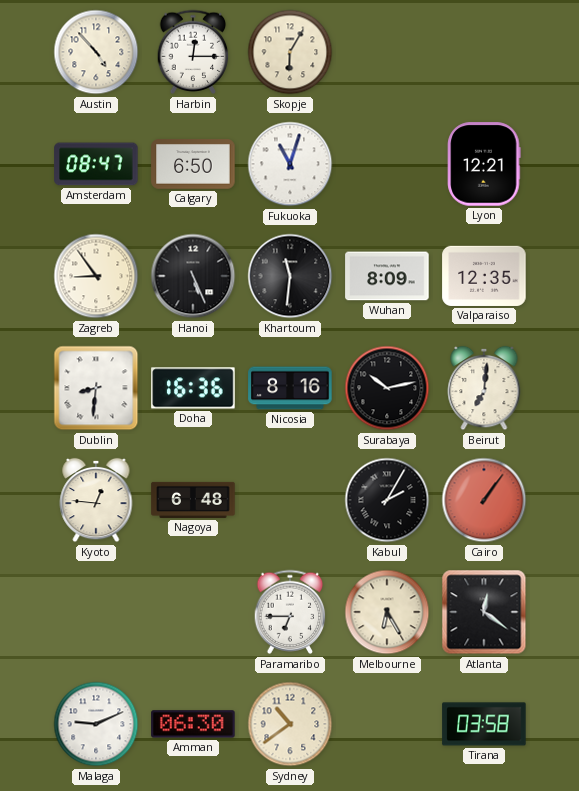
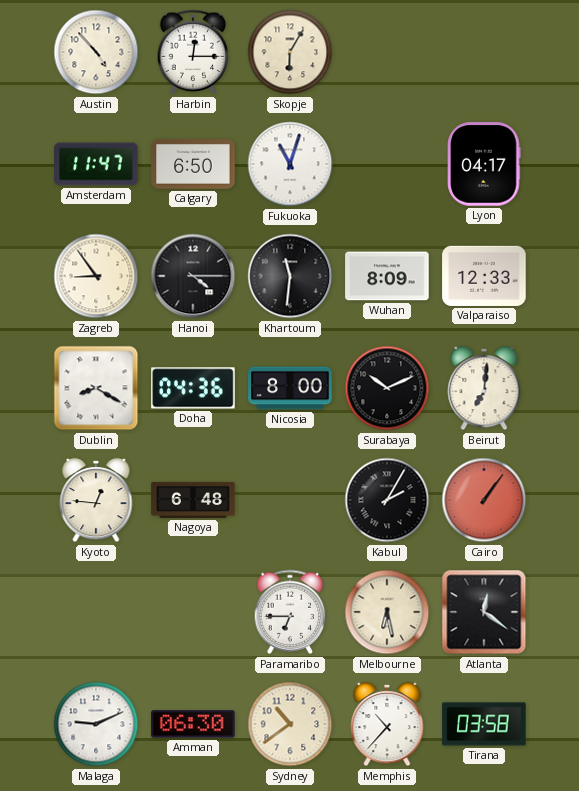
Amsterdam: 08:47 -> 11:47 (96, 164)
Lyon: 12:21 -> 04:17 (484, 164)
Hanoi: 5:26 -> 4:15 (193, 276)
Valparaiso: 12:35 -> 12:33 (484, 276)
Dublin: 8:31 -> 8:20 (96, 388)
Doha: 16:36 -> 04:36 (193, 388)
Nicosia: 8:16 -> 8:00 (290, 388)
Surabaya: 10:13 -> 10:11 (387, 388)
Melbourne: 6:25 -> 6:28 (387, 612)
Memphis: none -> 10:37 (387, 724)
